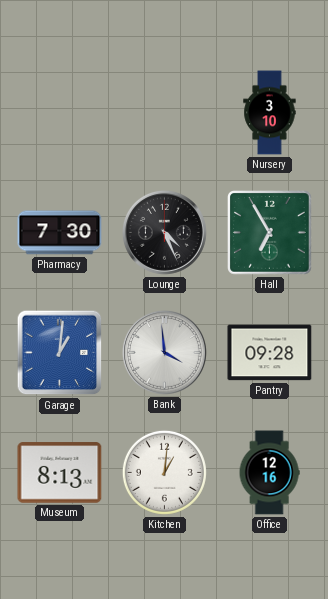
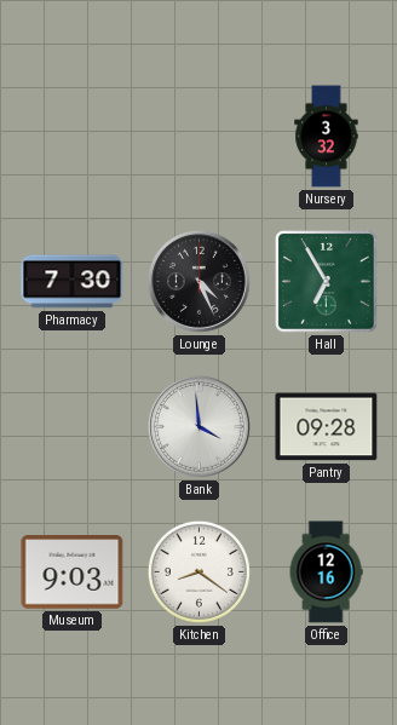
Nursery: 3:10 -> 3:32 (327, 137)
Garage: 1:01 -> none (60, 353)
Museum: 8:13 -> 9:03 (73, 572)
Kitchen: 1:01 -> 8:21 (198, 571)
